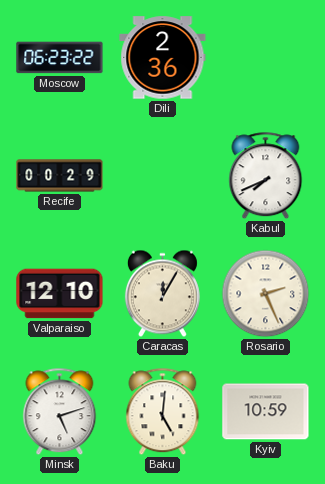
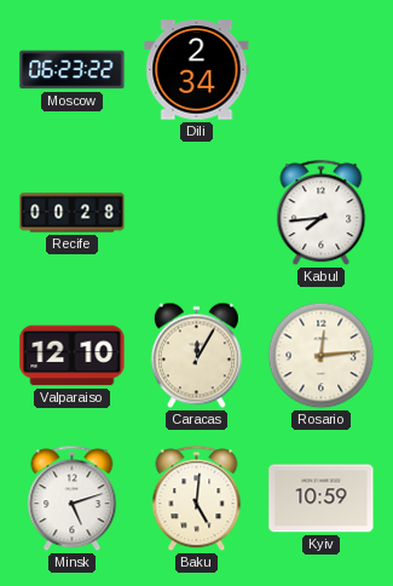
Dili: 2:36 -> 2:34 (197, 70)
Recife: 00:29 -> 00:28 (73, 213)
Kabul: 7:41 -> 7:44 (322, 213)
Rosario: 2:26 -> 12:14 (322, 356)
